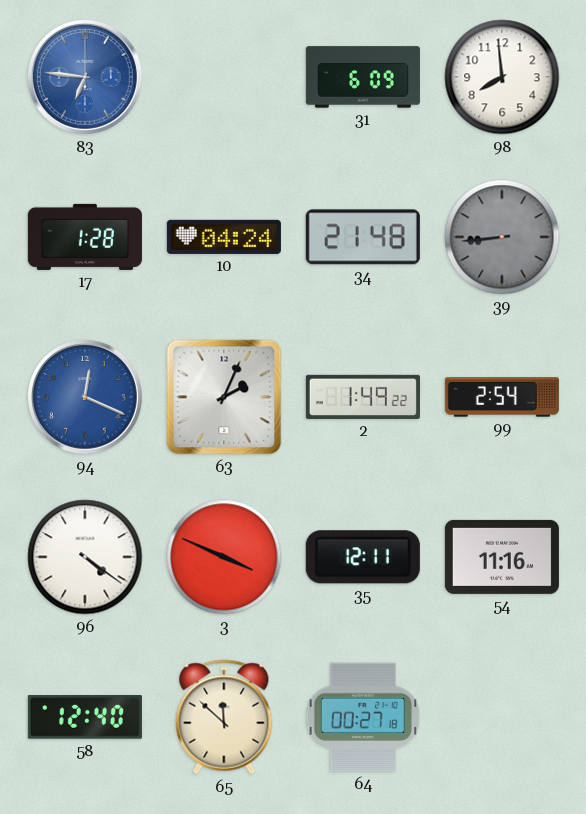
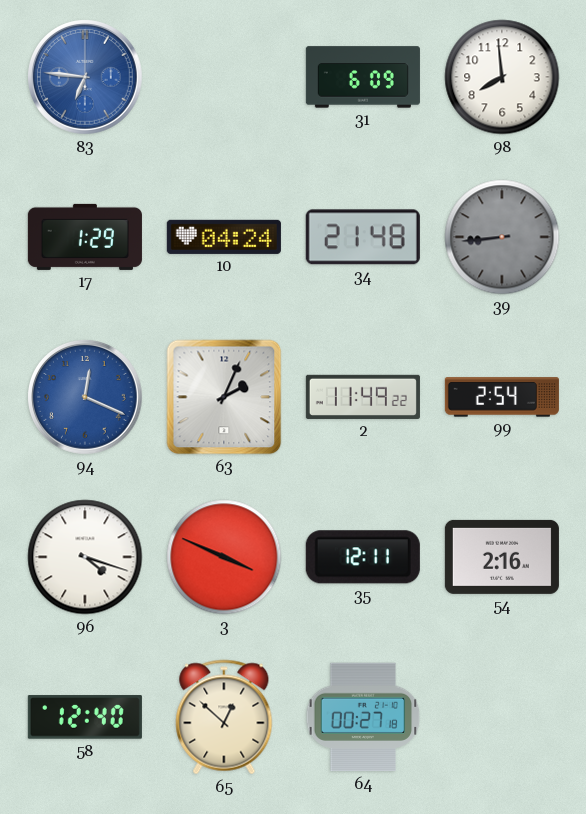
17: 1:28 -> 1:29 (85, 237)
2: 1:49 -> 11:49 (363, 397)
96: 4:21 -> 4:18 (85, 557)
54: 11:16 -> 2:16 (502, 557)
65: 11:52 -> 12:52 (224, 717)
